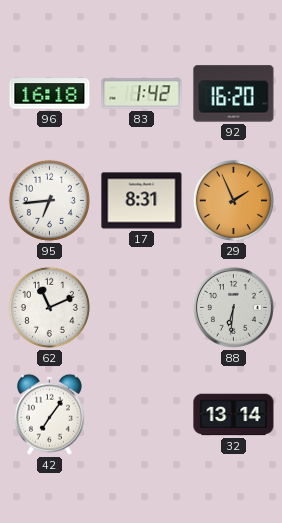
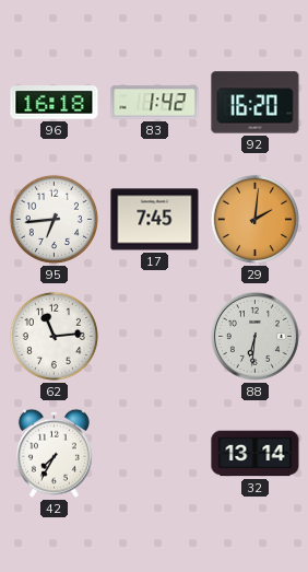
17: 8:31 -> 7:45 (155, 220)
29: 1:56 -> 2:01 (254, 219)
62: 11:11 -> 11:14 (54, 336)
42: 7:06 -> 7:35 (54, 453)
